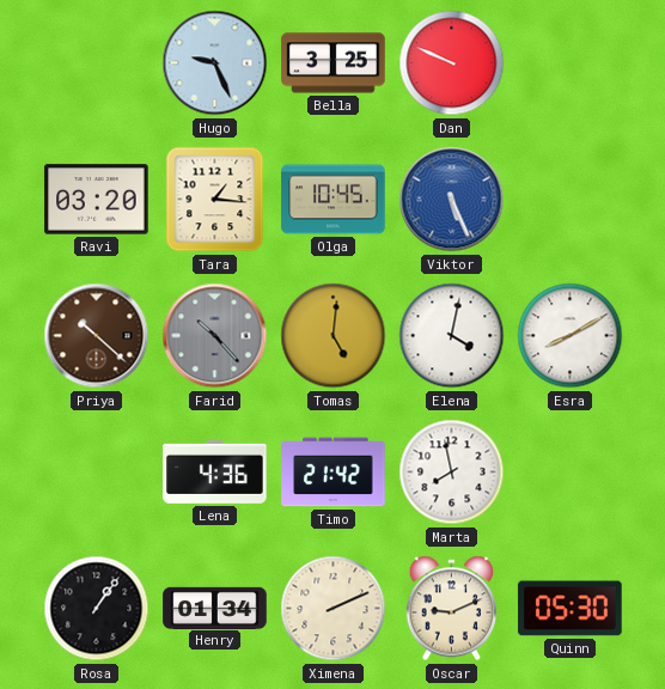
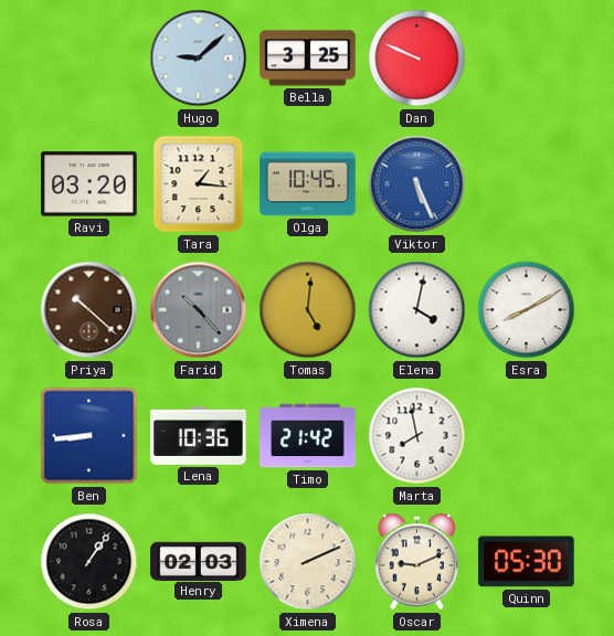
Hugo: 9:26 -> 9:08 (199, 59)
Ben: none -> 8:44 (89, 436)
Lena: 4:36 -> 10:36 (199, 435)
Henry: 01:34 -> 02:03 (199, 561)
